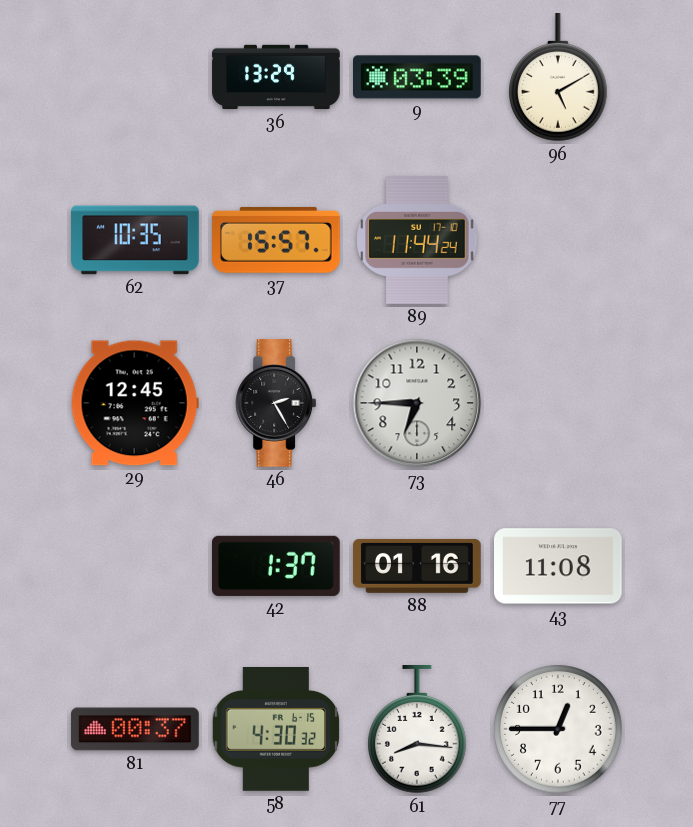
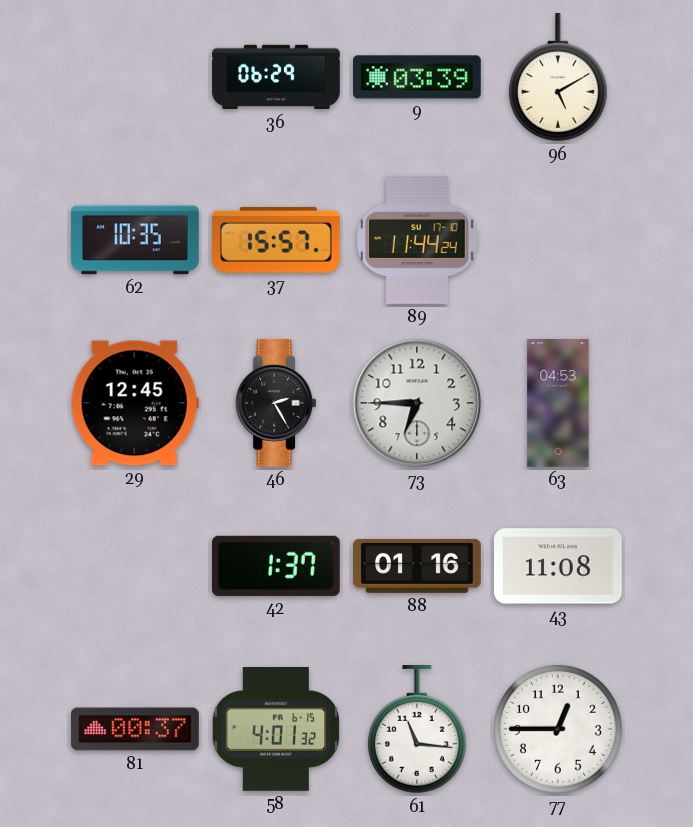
36: 13:29 -> 06:29 (276, 77)
63: none -> 04:53 (558, 403)
58: 4:30 -> 4:01 (276, 730)
61: 8:16 -> 11:16 (418, 730)
